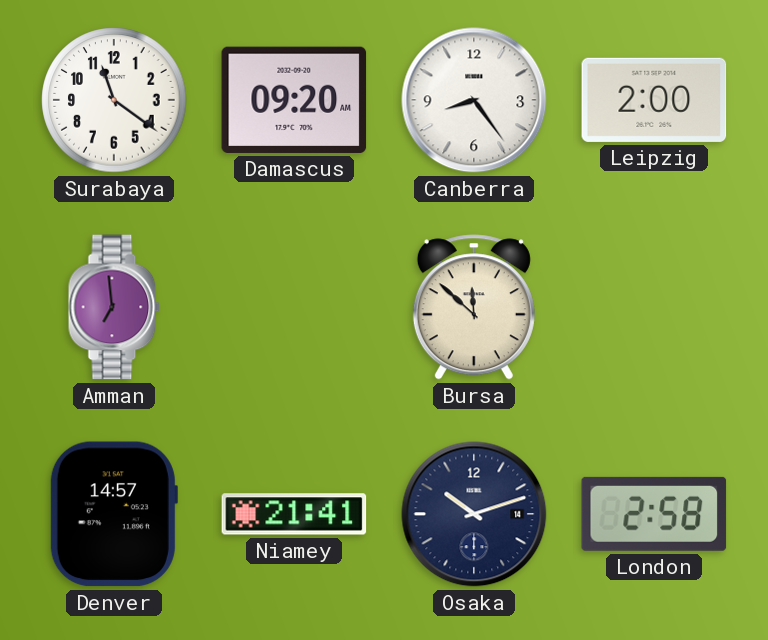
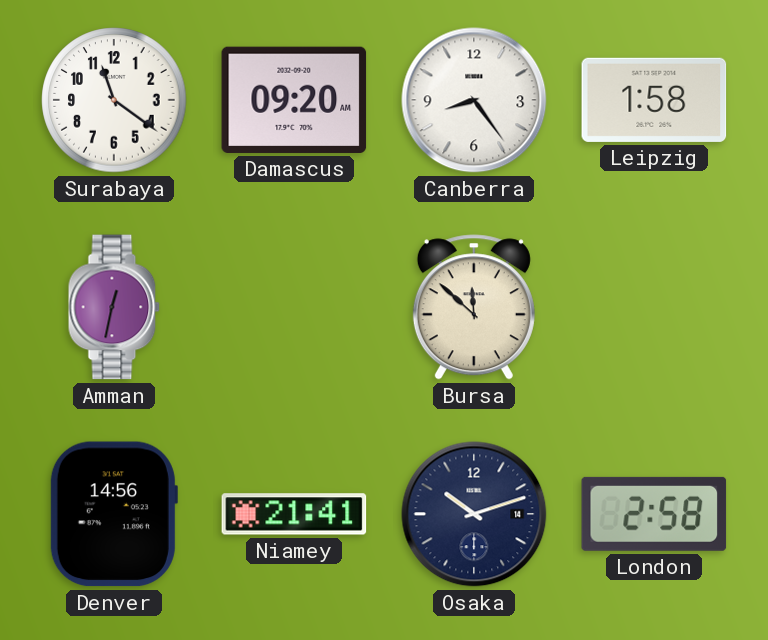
Leipzig: 2:00 -> 1:58 (654, 100)
Amman: 6:59 -> 12:32 (114, 307)
Denver: 14:57 -> 14:56 (113, 514)
